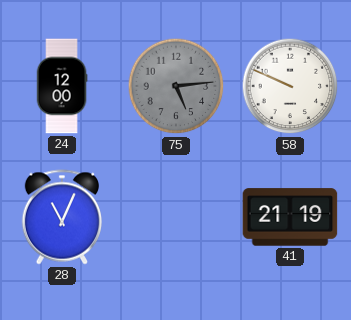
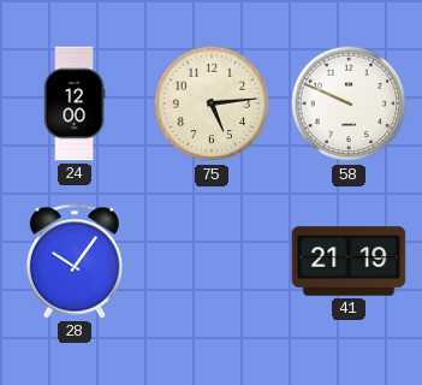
75 dial: grey -> cream (212, 103)
28: 11:04 -> 10:06 (73, 261)
